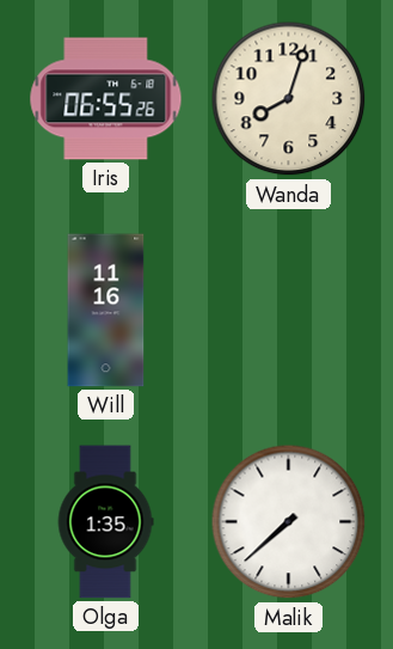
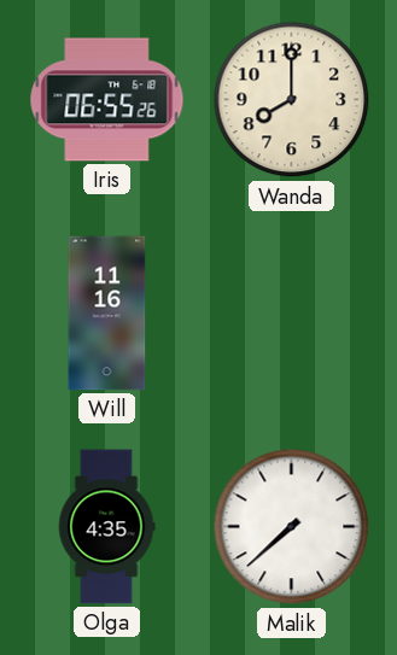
Wanda: 8:03 -> 8:00 (292, 100)
Olga: 1:35 -> 4:35 (106, 527)
